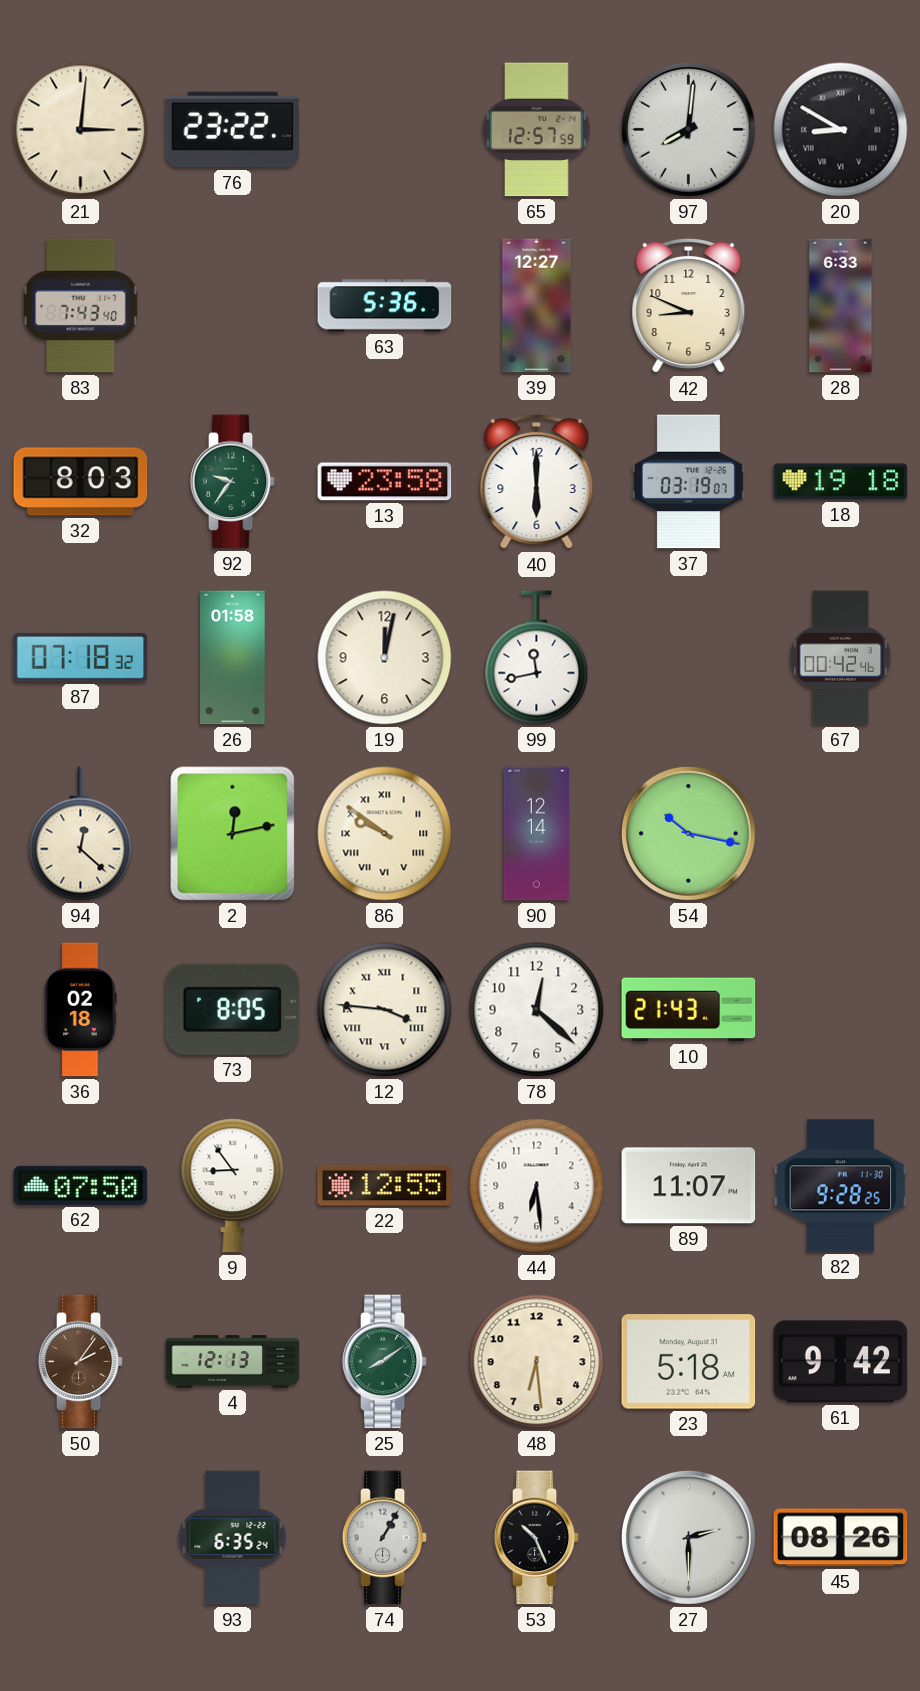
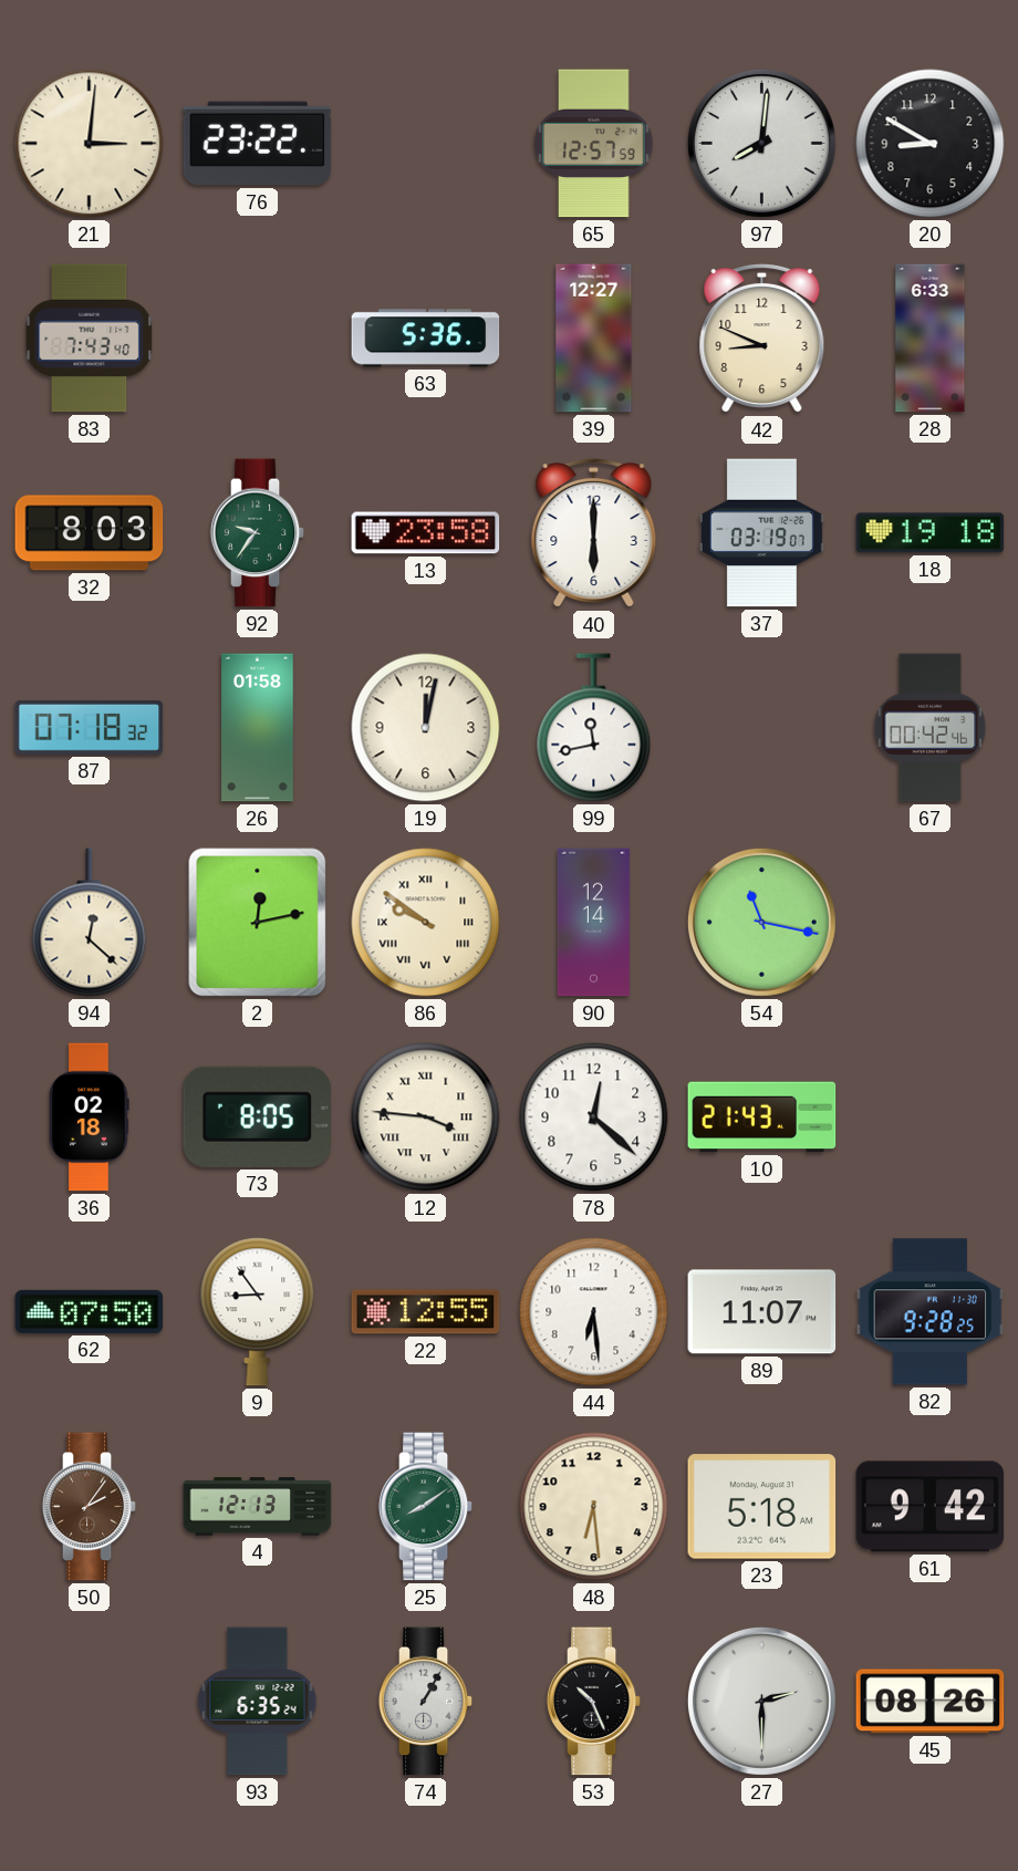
20 numerals: Roman -> Arabic (931, 144)
54: 10:17 -> 11:17 (761, 922)
